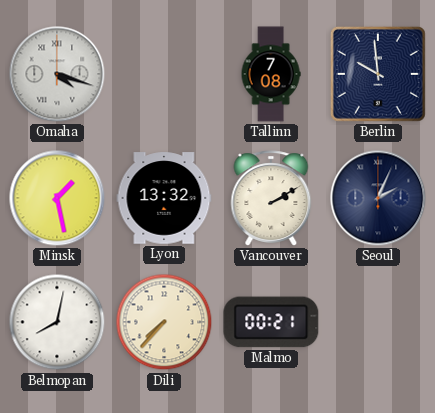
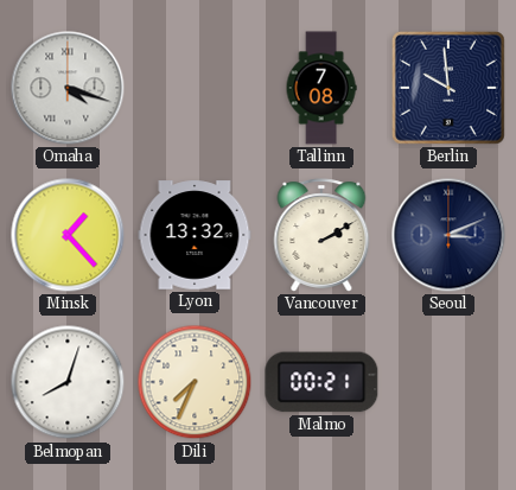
Minsk: 1:28 -> 1:23 (68, 235)
Seoul: 2:04 -> 3:11 (448, 235)
Belmopan: 8:02 -> 8:03 (68, 382)
Dili: 7:37 -> 7:34 (195, 382)
